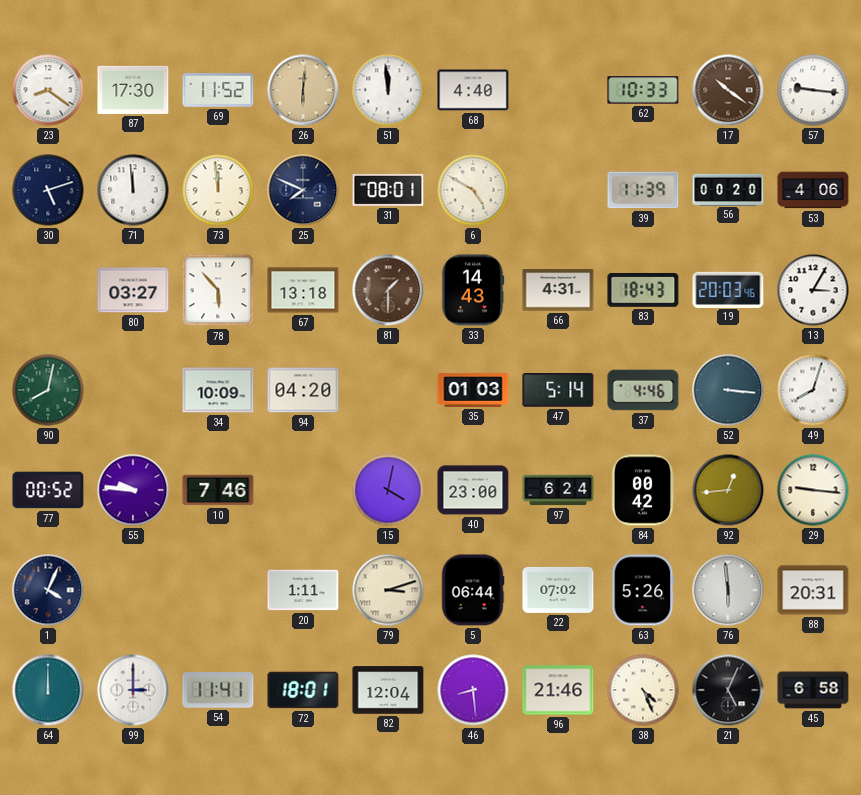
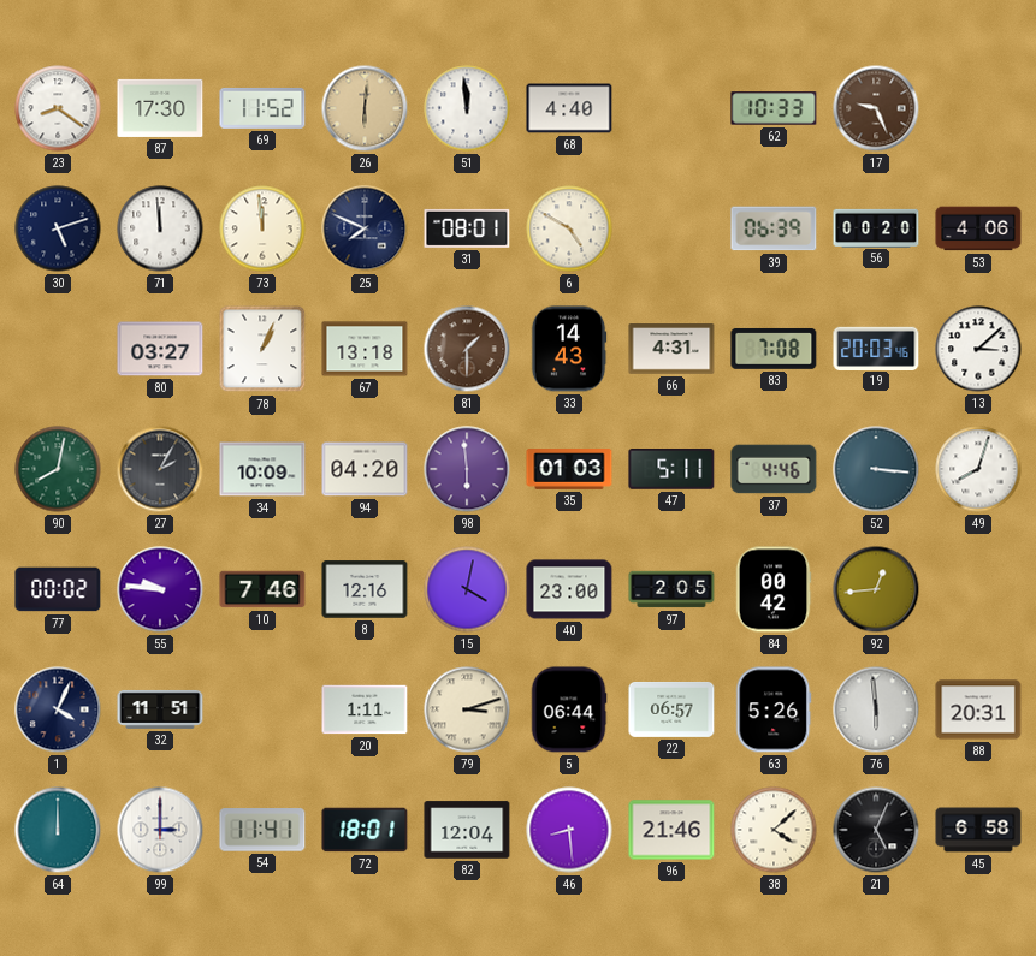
17: 10:21 -> 9:26 (876, 108)
57: 9:16 -> none (813, 90)
39: 11:39 -> 06:39 (774, 228)
78: 5:53 -> 1:04 (262, 349)
83: 18:43 -> 7:08 (774, 349)
13: 3:05 -> 3:08 (978, 349)
27: none -> 2:05 (160, 469)
98: none -> 5:59 (467, 469)
47: 5:14 -> 5:11 (671, 470)
77: 00:52 -> 00:02 (58, 589)
8: none -> 12:16 (365, 589)
97: 6:24 -> 2:05 (671, 589)
29: 9:16 -> none (813, 490)
32: none -> 11:51 (160, 709)
22: 07:02 -> 06:57 (671, 709)
38: 4:26 -> 4:08 (774, 830)
